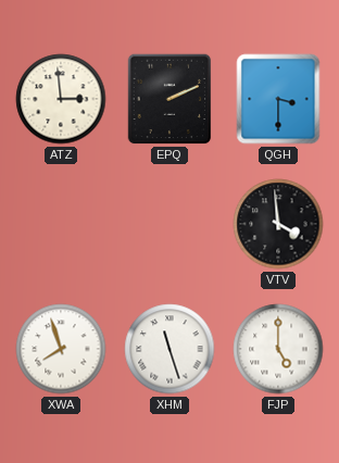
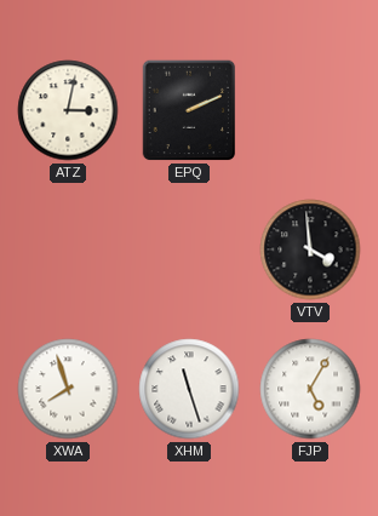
ATZ: 2:59 -> 3:02 (68, 110)
QGH: 3:30 -> none (278, 99)
FJP: 5:00 -> 5:05 (310, 389)
